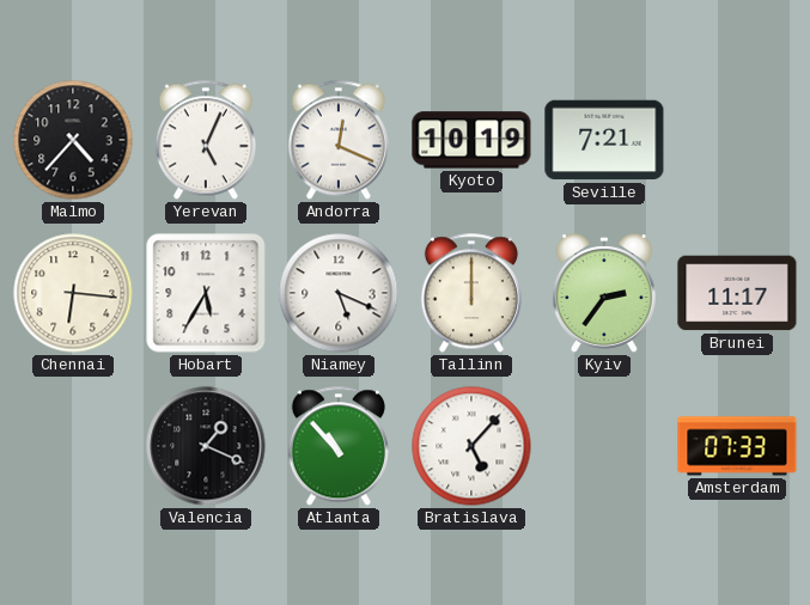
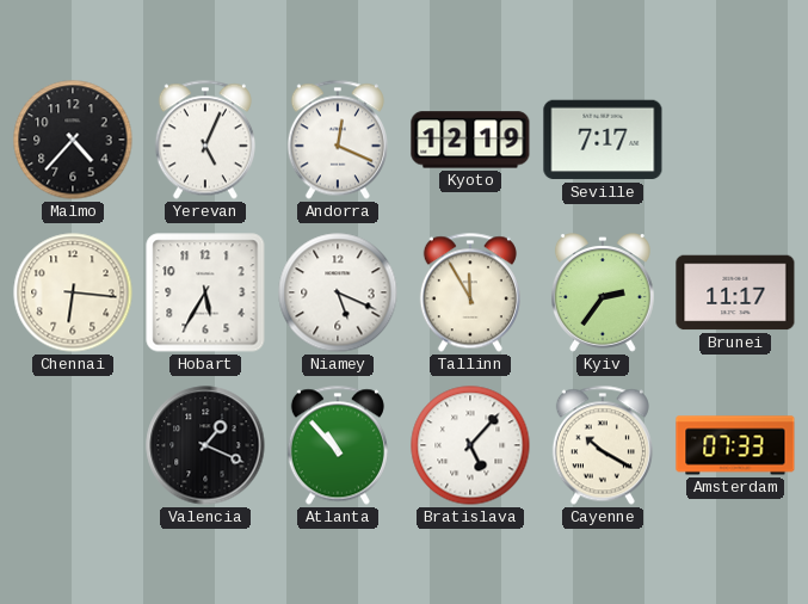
Kyoto: 10:19 -> 12:19 (470, 140)
Seville: 7:21 -> 7:17 (603, 140)
Tallinn: 12:00 -> 11:55 (470, 292)
Cayenne: none -> 10:20 (603, 445)
